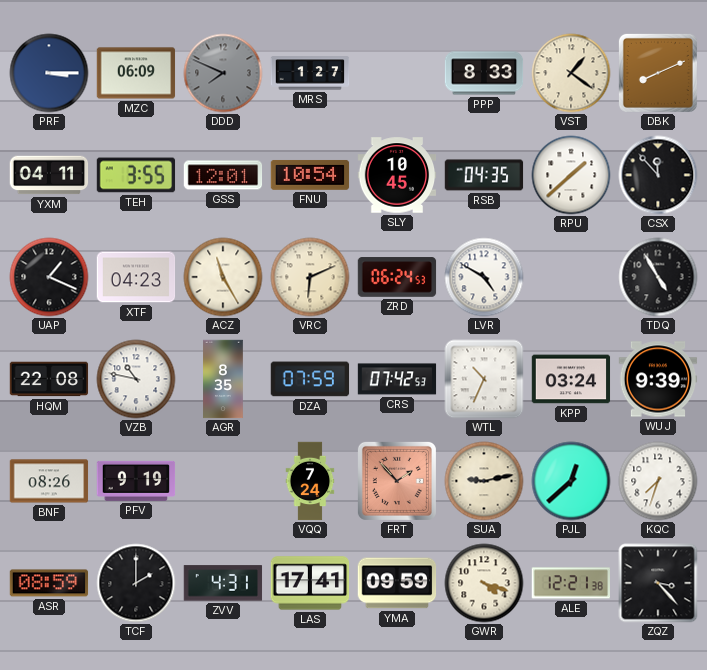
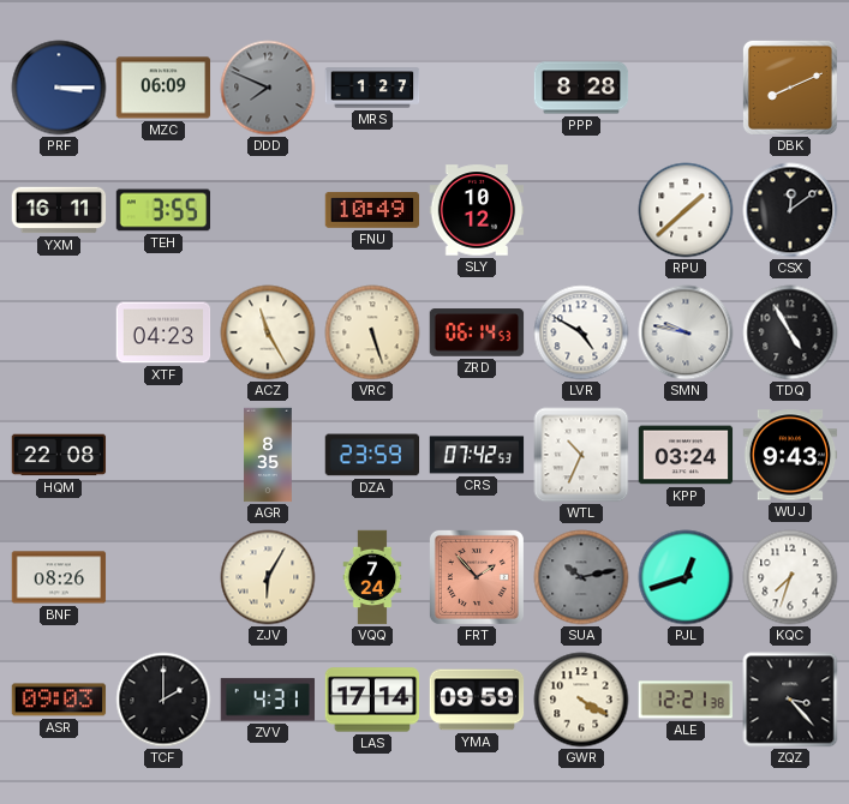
PPP: 8:33 -> 8:28 (581, 88)
VST: 1:21 -> none (571, 73)
YXM: 04:11 -> 16:11 (59, 210)
GSS: 12:01 -> none (223, 175)
FNU: 10:54 -> 10:49 (372, 210)
SLY: 10:45 -> 10:12 (477, 210)
RSB: 04:35 -> none (484, 175)
CSX: 11:53 -> 12:09 (790, 210)
UAP: 1:19 -> none (49, 277)
VRC: 6:11 -> 5:27 (372, 332)
ZRD: 06:24 -> 06:14 (477, 332)
SMN: none -> 9:47 (686, 332)
VZB: 10:47 -> none (136, 379)
DZA: 07:59 -> 23:59 (372, 455)
WUJ: 9:39 -> 9:43 (790, 455)
PFV: 9:19 -> none (136, 481)
ZJV: none -> 6:05 (268, 577)
SUA: 9:13 -> 10:13 (581, 577)
SUA dial: cream -> grey (581, 577)
PJL: 12:38 -> 12:42 (686, 577)
ASR: 08:59 -> 09:03 (59, 700)
LAS: 17:41 -> 17:14 (372, 700)
GWR: 4:18 -> 4:20 (581, 700)
